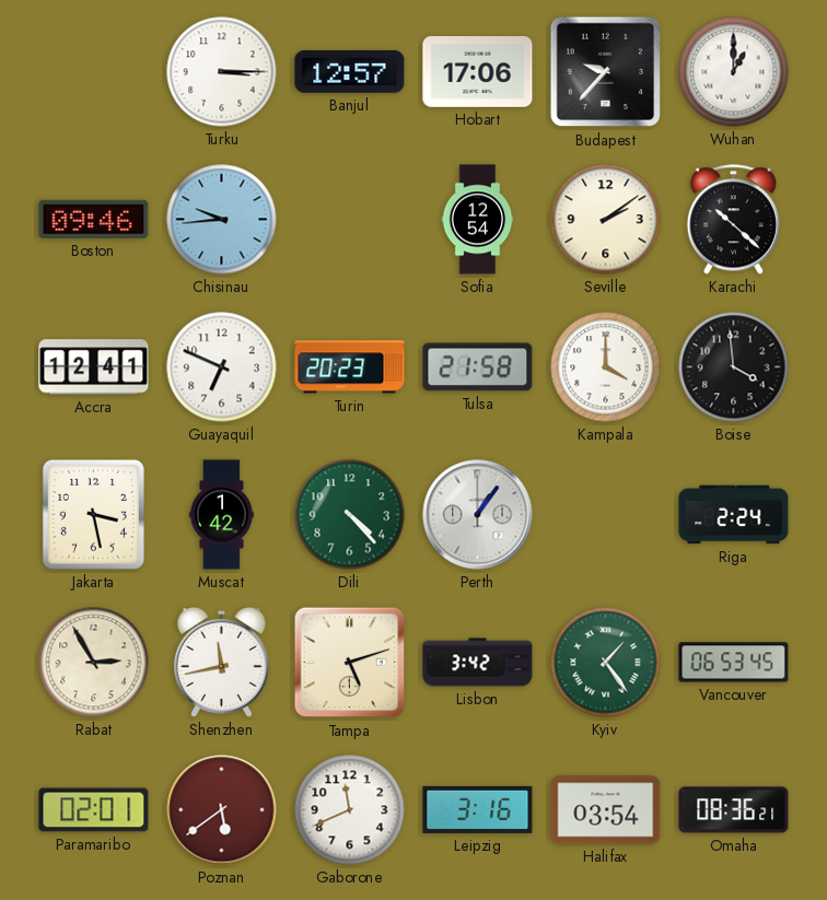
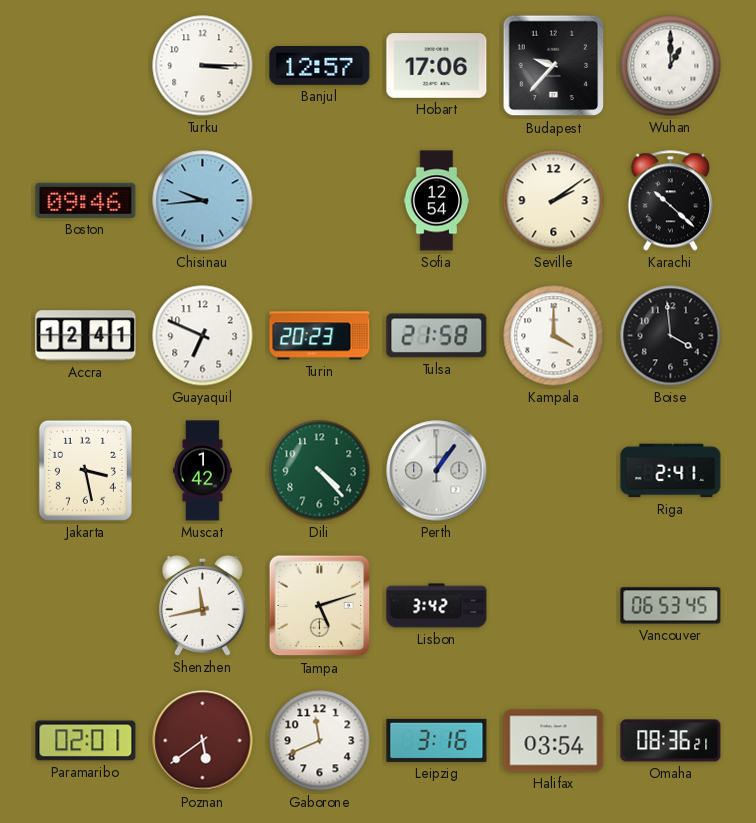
Riga: 2:24 -> 2:41 (671, 471)
Rabat: 2:55 -> none (94, 663)
Kyiv: 1:24 -> none (606, 663)
